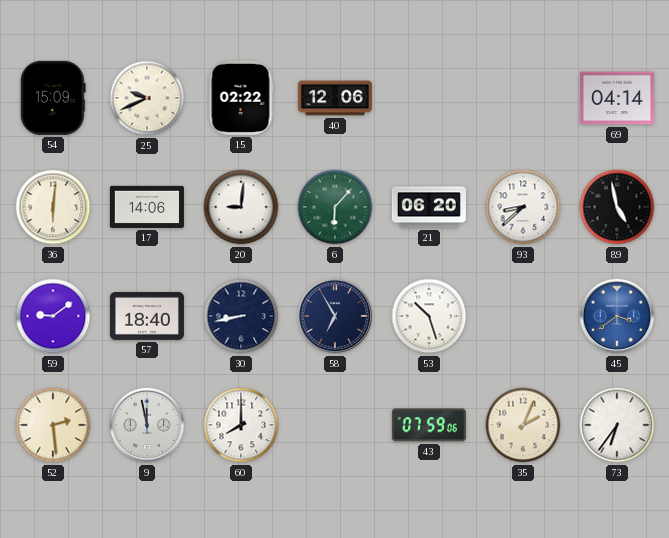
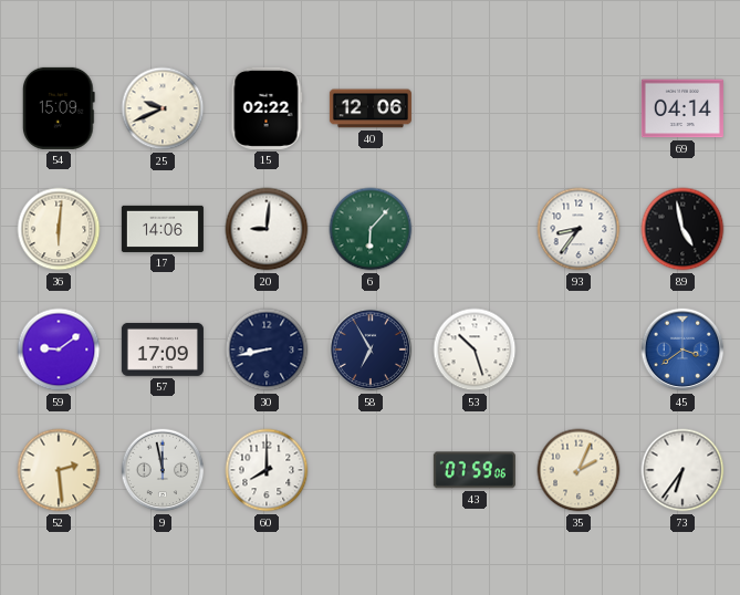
21: 06:20 -> none (429, 207)
93: 8:38 -> 8:36 (579, 229)
57: 18:40 -> 17:09 (163, 349)
